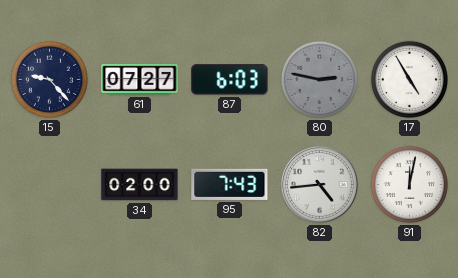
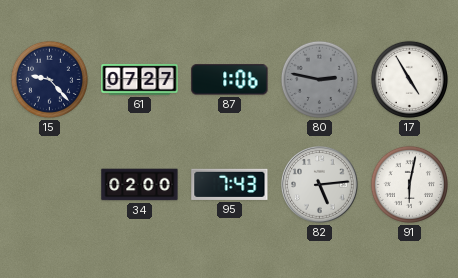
87: 6:03 -> 1:06 (230, 80)
82: 4:44 -> 5:14 (320, 185)
91: 12:02 -> 6:02 (409, 184)
